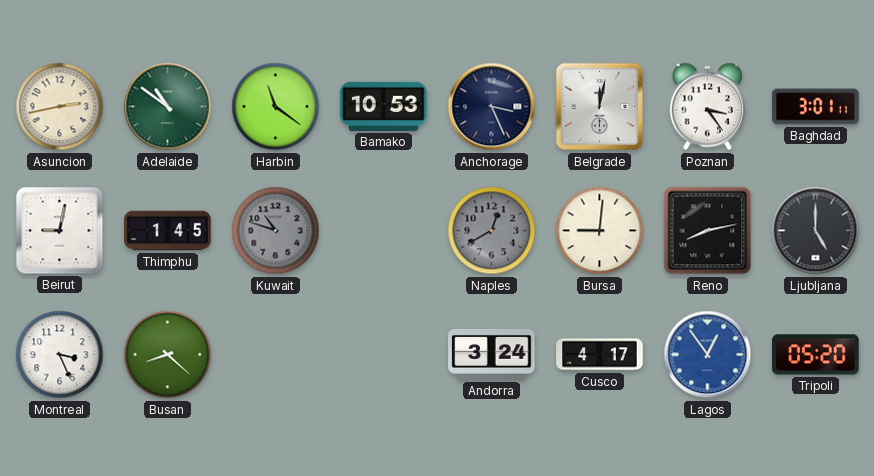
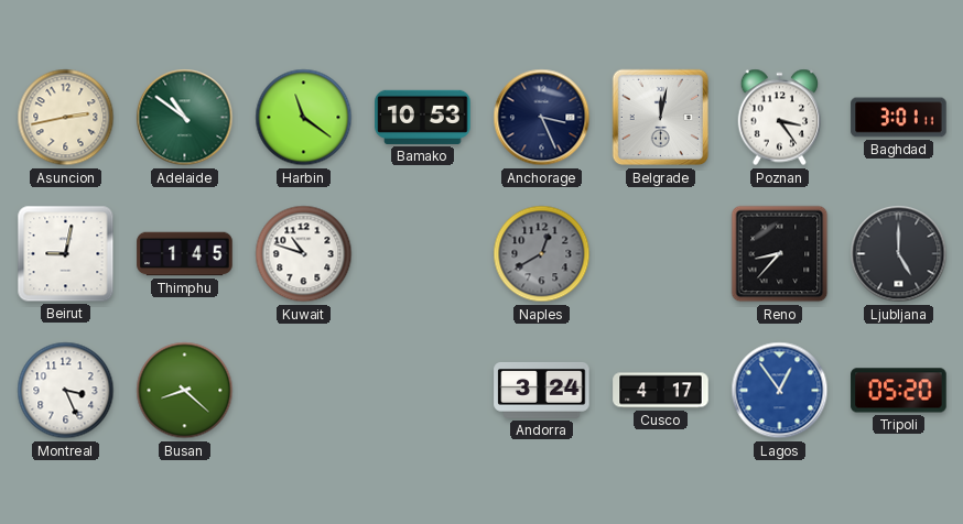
Kuwait dial: grey -> white (304, 254)
Bursa: 9:01 -> none (600, 231)
Reno: 8:13 -> 8:37 (780, 254)
